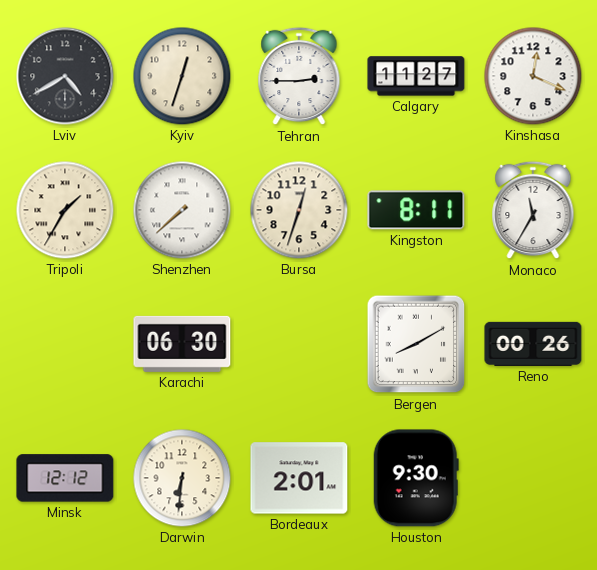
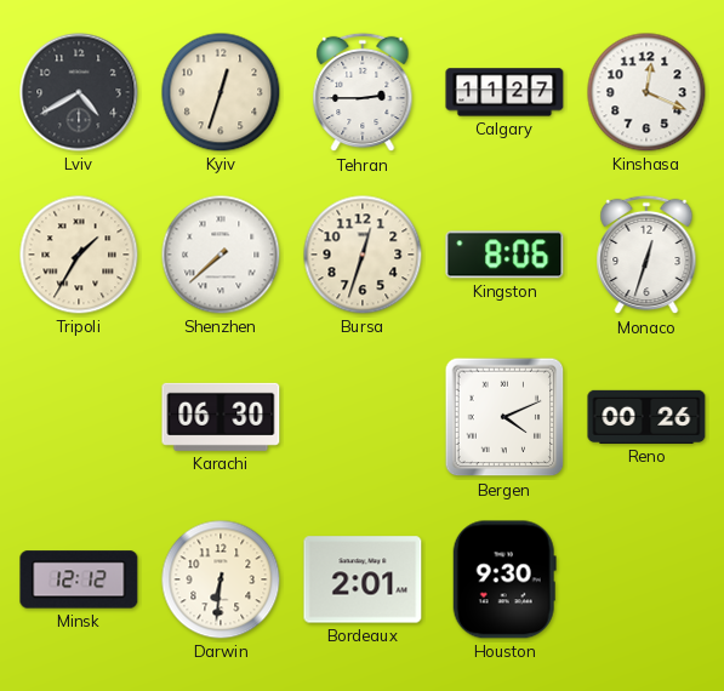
Kingston: 8:11 -> 8:06 (504, 255)
Monaco: 11:35 -> 12:33 (646, 255)
Bergen: 8:10 -> 4:11 (504, 417)
